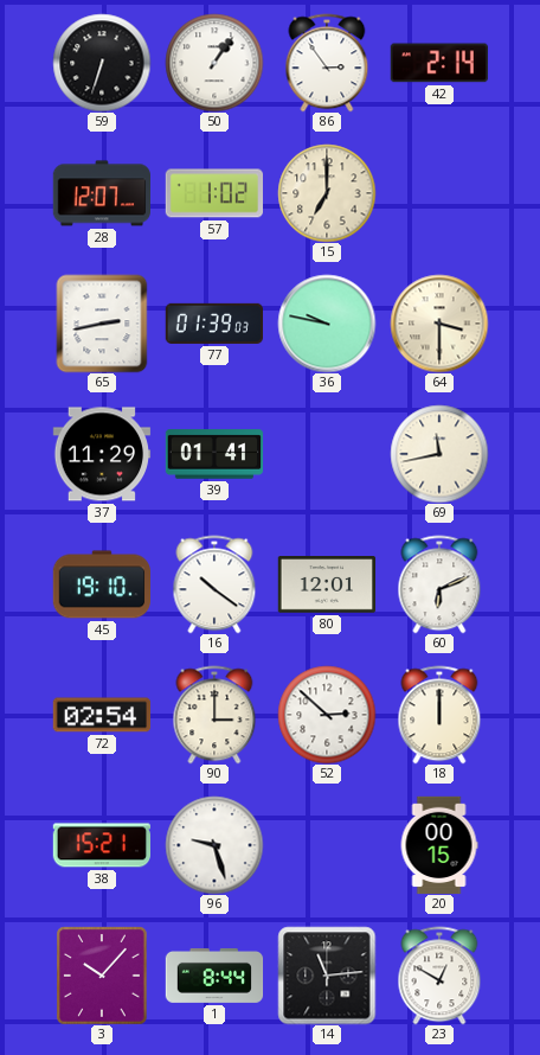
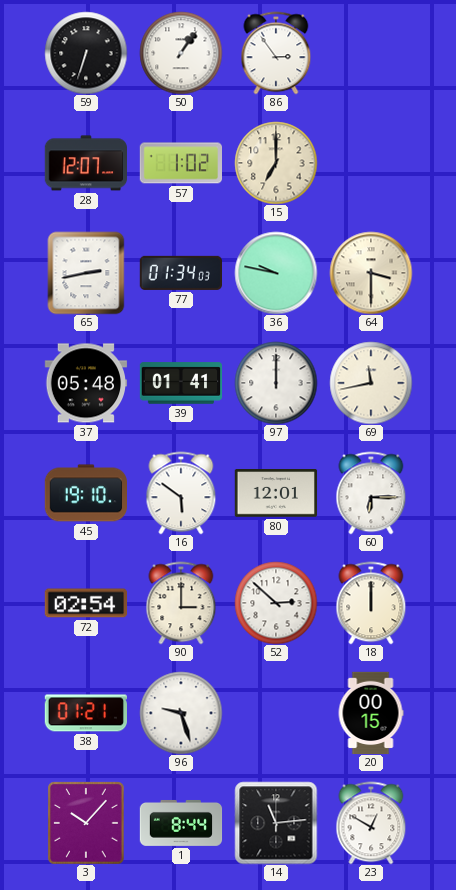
42: 2:14 -> none (439, 63)
77: 01:39 -> 01:34 (180, 273)
37: 11:29 -> 05:48 (86, 383)
97: none -> 12:00 (276, 383)
16: 10:21 -> 5:51 (181, 493)
60: 6:11 -> 6:15 (371, 493)
38: 15:21 -> 01:21 (85, 713)
